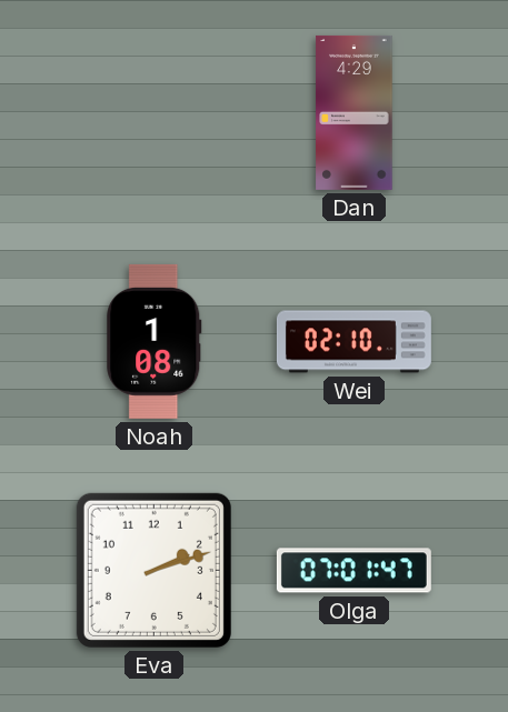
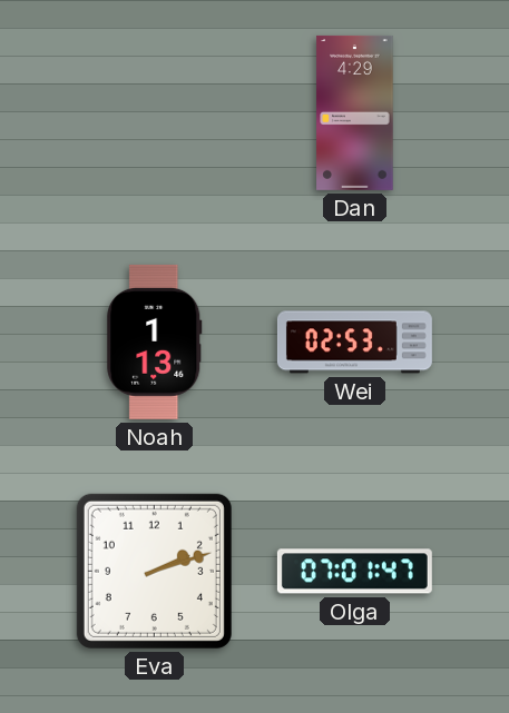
Noah: 1:08 -> 1:13 (155, 341)
Wei: 02:10 -> 02:53 (354, 343)
